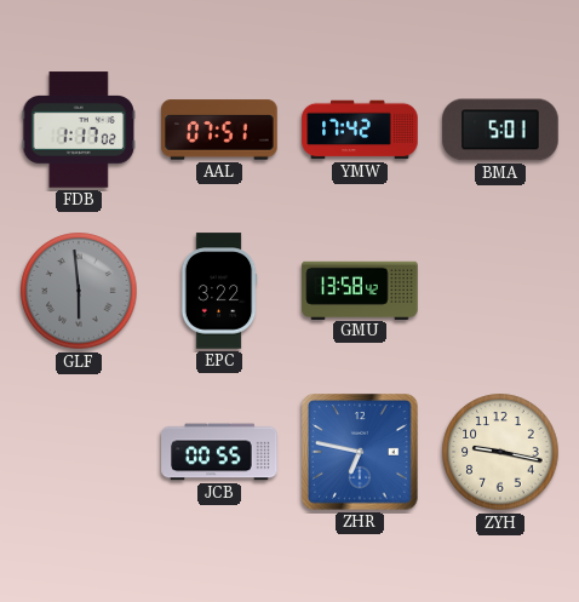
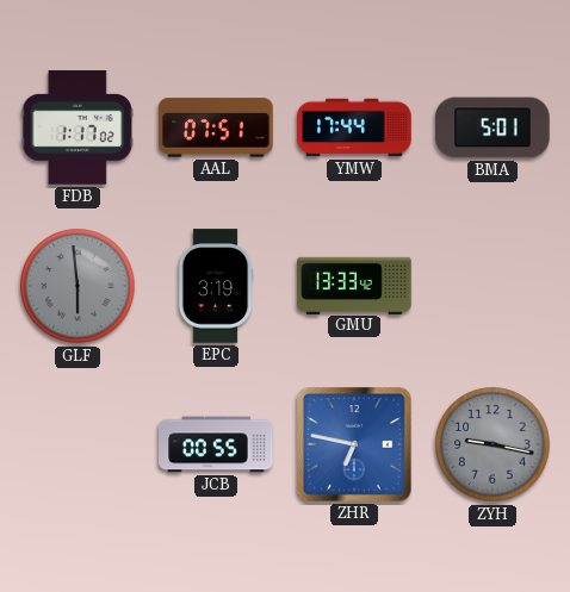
YMW: 17:42 -> 17:44 (354, 127)
EPC: 3:22 -> 3:19 (216, 286)
GMU: 13:58 -> 13:33 (354, 285)
ZYH dial: cream -> grey (492, 444)
